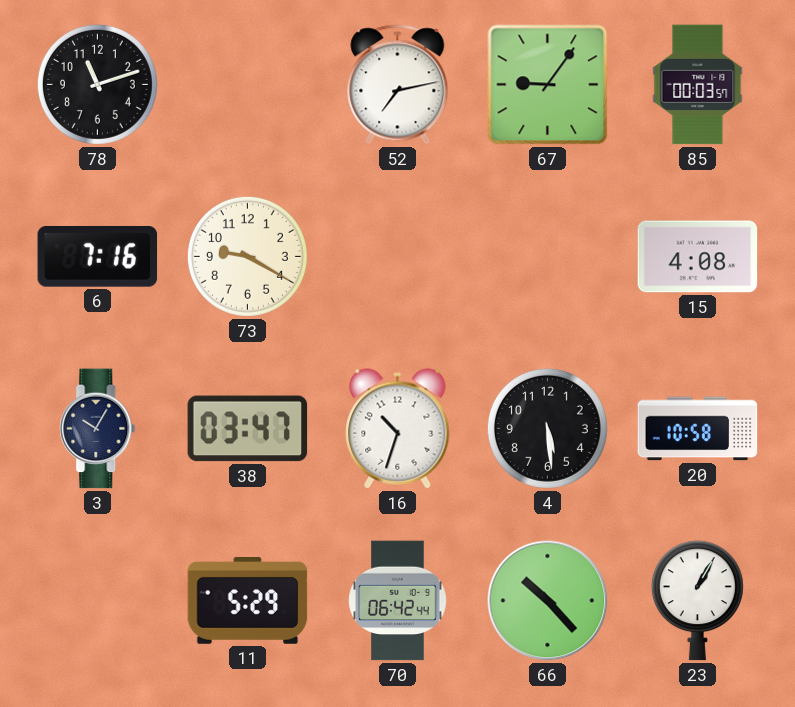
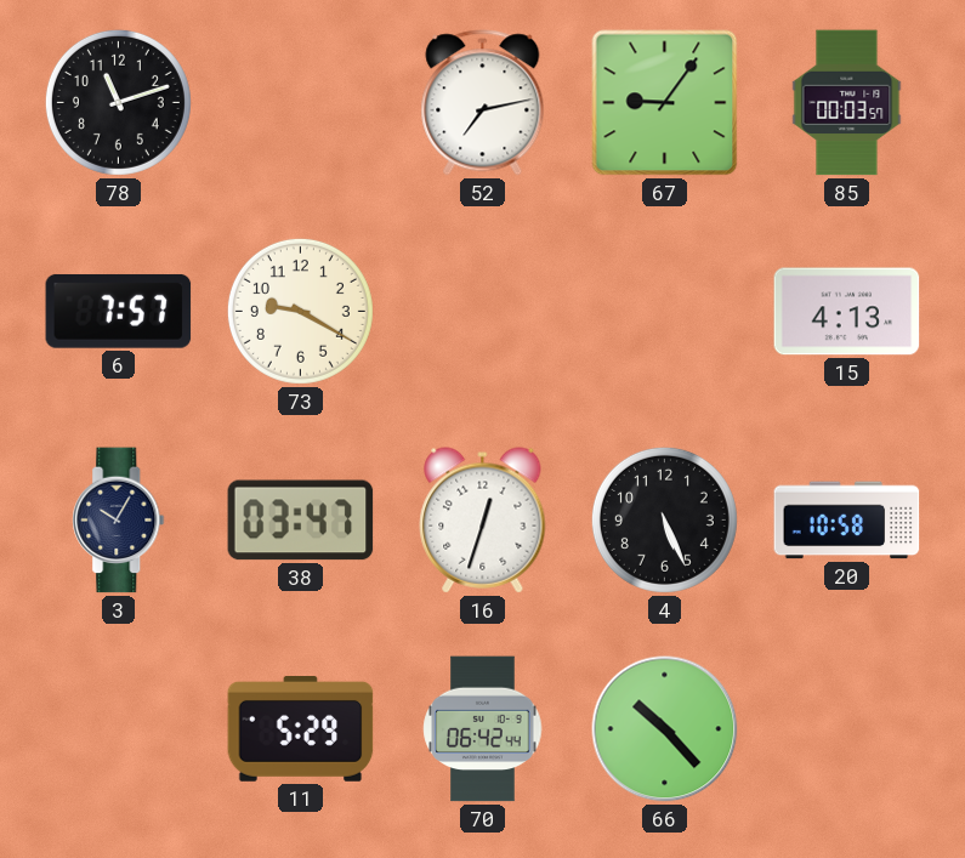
6: 7:16 -> 7:57 (119, 311)
15: 4:08 -> 4:13 (847, 312)
16: 10:33 -> 12:33 (483, 521)
4: 5:29 -> 5:26 (664, 519)
23: 1:05 -> none (697, 601)
